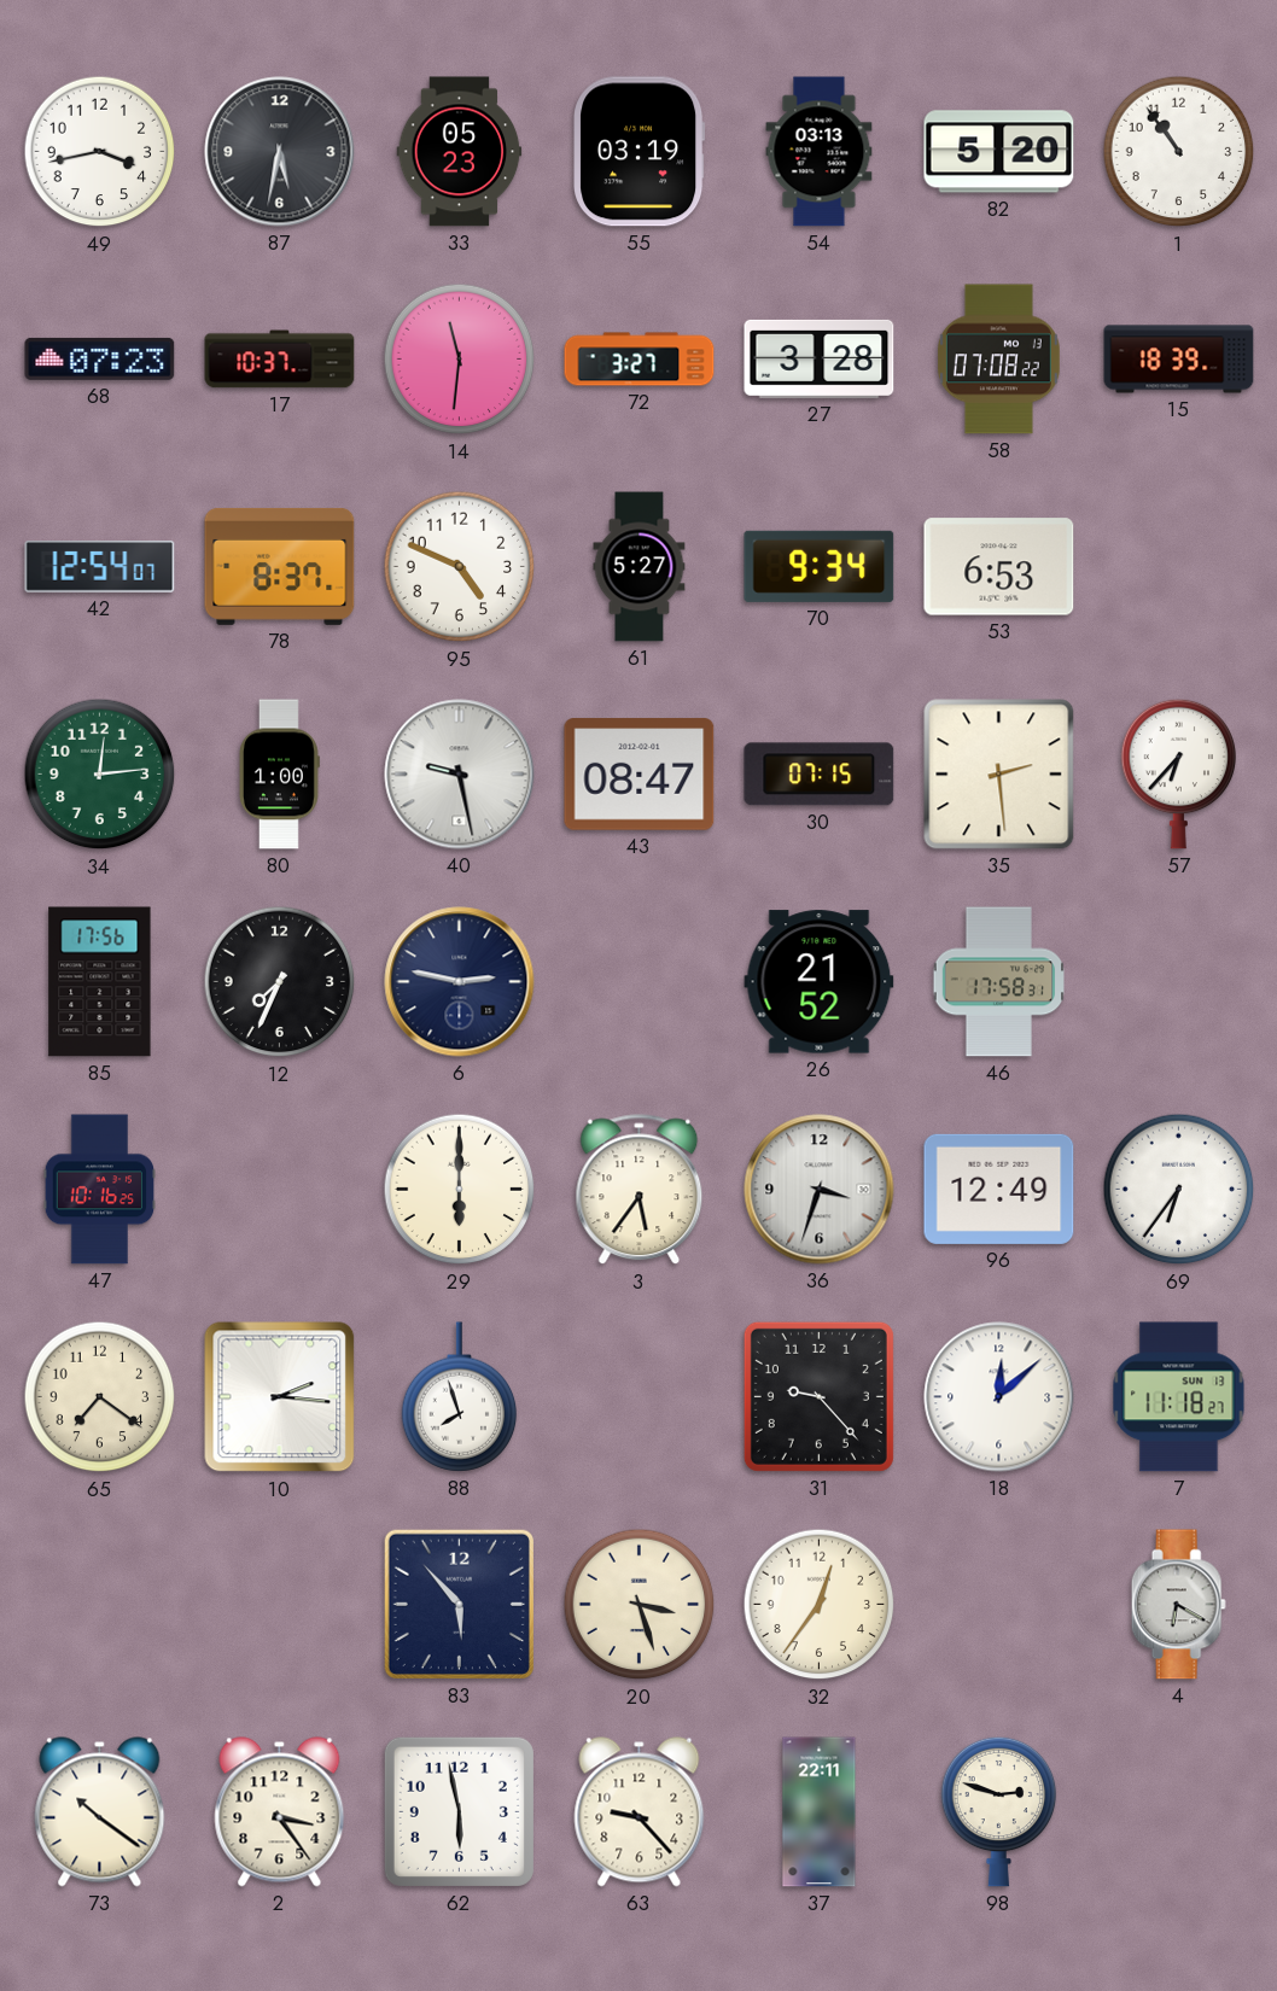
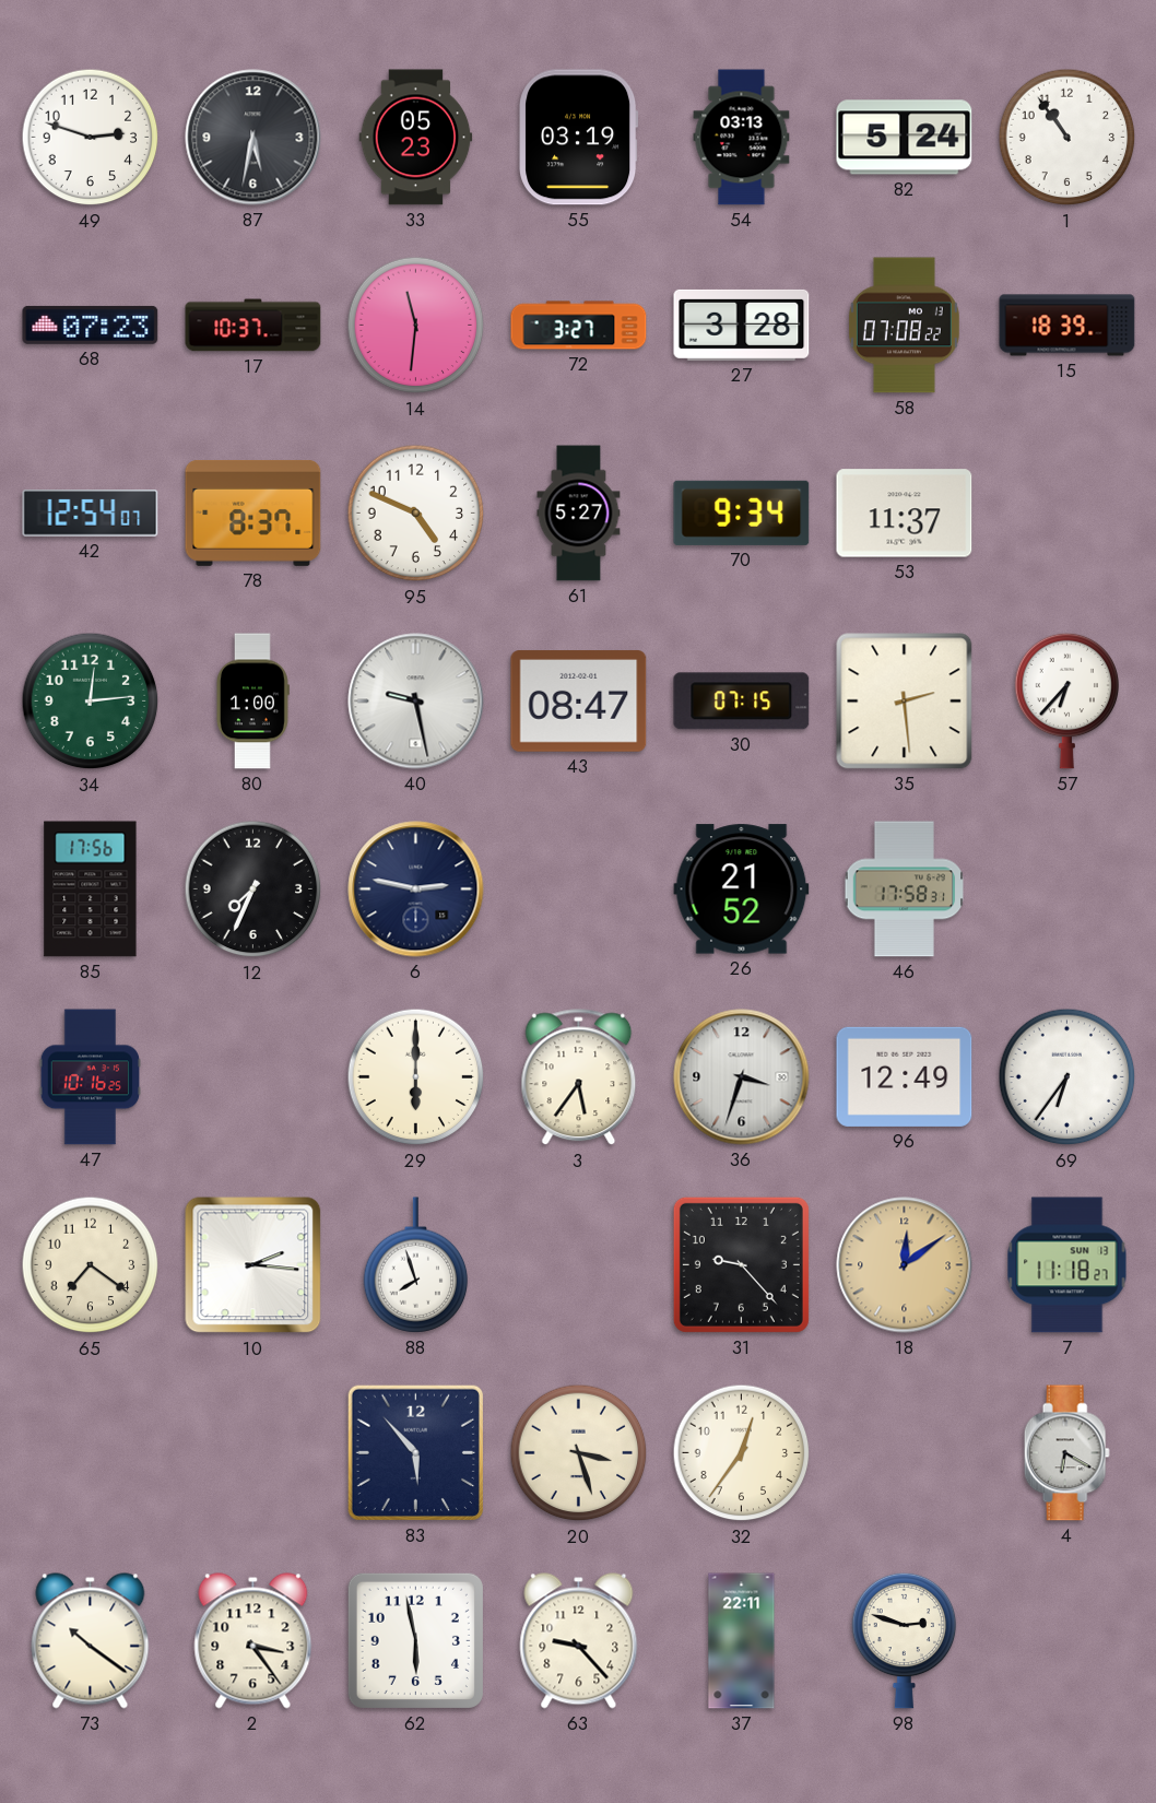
49: 3:43 -> 2:48 (91, 138)
82: 5:20 -> 5:24 (905, 138)
53: 6:53 -> 11:37 (905, 514)
18: 12:08 -> 12:09 (905, 1265)
18 dial: white -> champagne (905, 1265)
